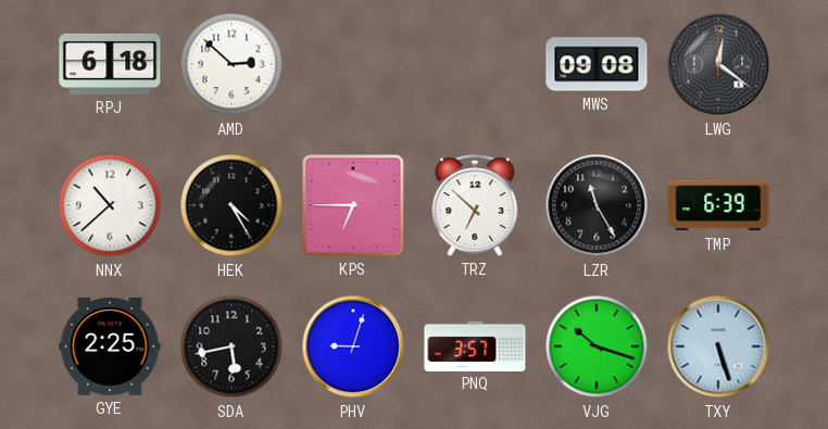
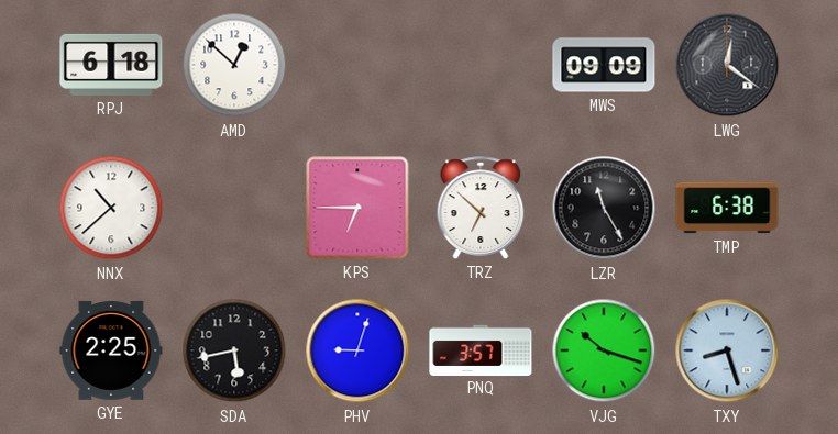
AMD: 2:52 -> 12:52 (234, 65)
MWS: 09:08 -> 09:09 (604, 65)
HEK: 4:25 -> none (231, 205)
TMP: 6:39 -> 6:38 (727, 208)
TXY: 5:27 -> 8:27 (727, 350)
